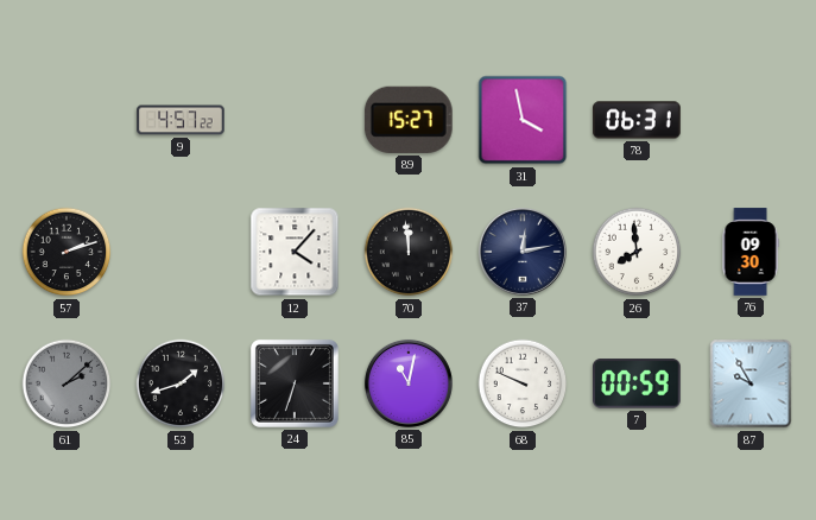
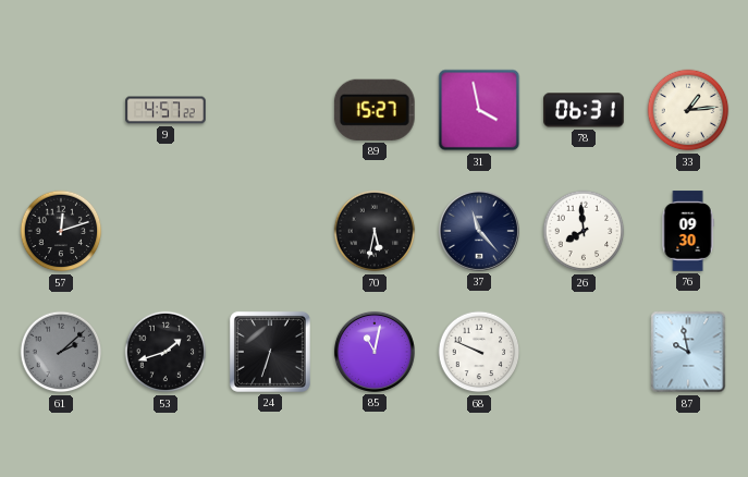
33: none -> 1:14 (688, 110)
57: 2:12 -> 12:12 (61, 231)
12: 4:07 -> none (295, 252)
70: 11:59 -> 5:32 (375, 231)
37: 12:13 -> 11:23 (479, 231)
7: 00:59 -> none (638, 383)
87: 9:55 -> 9:58 (688, 352)
